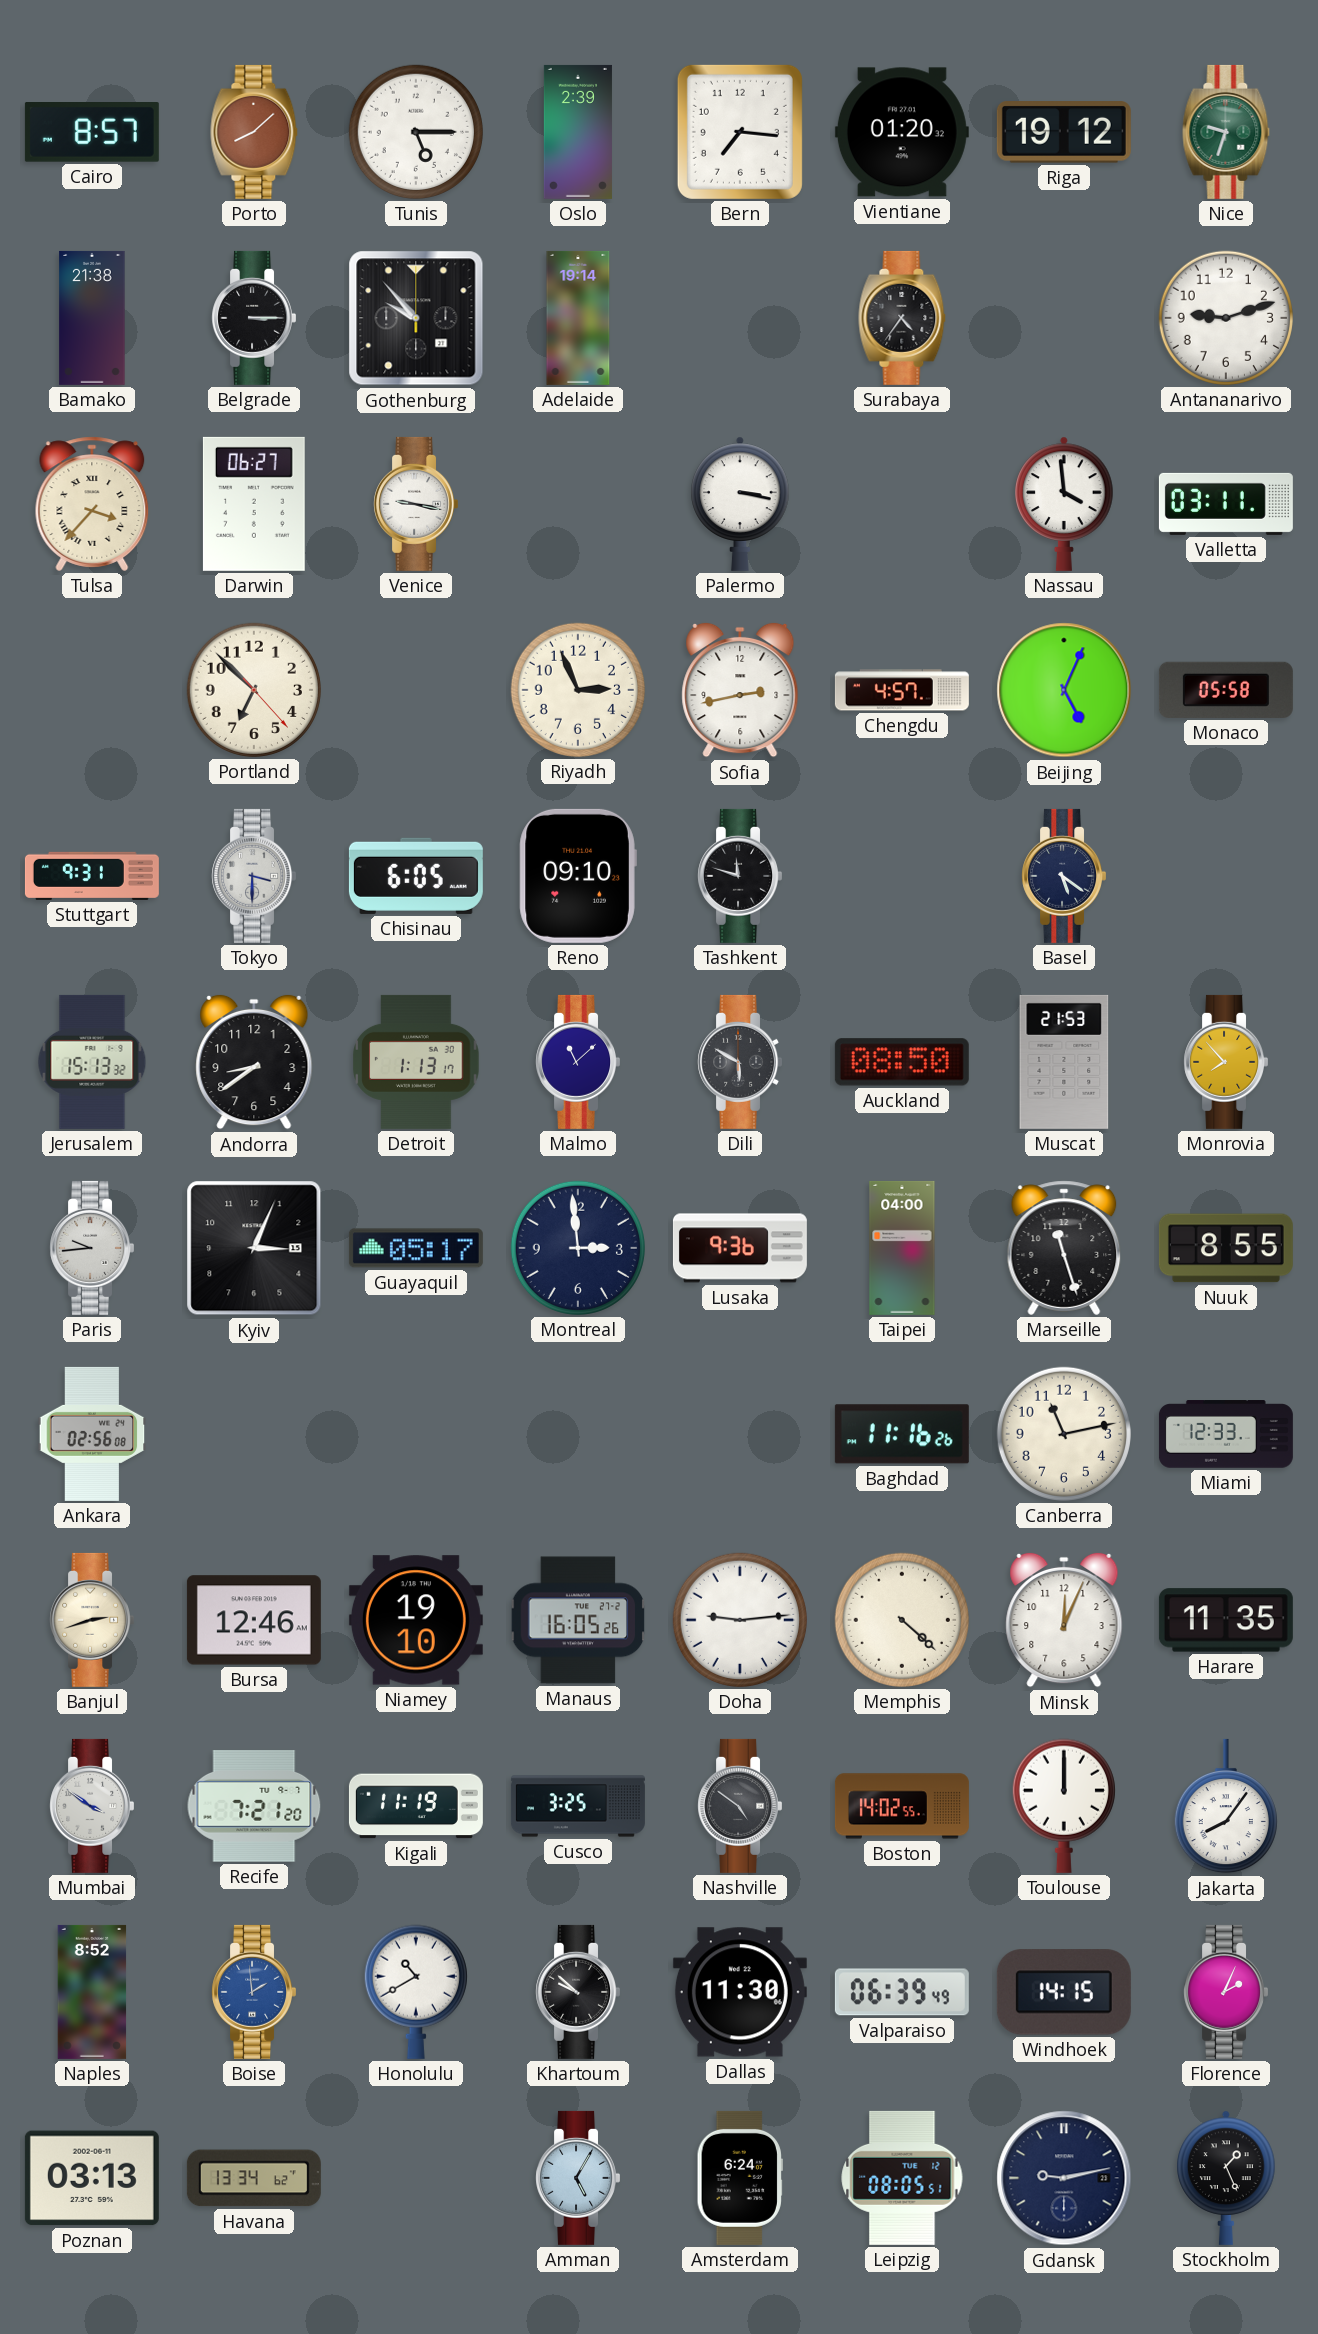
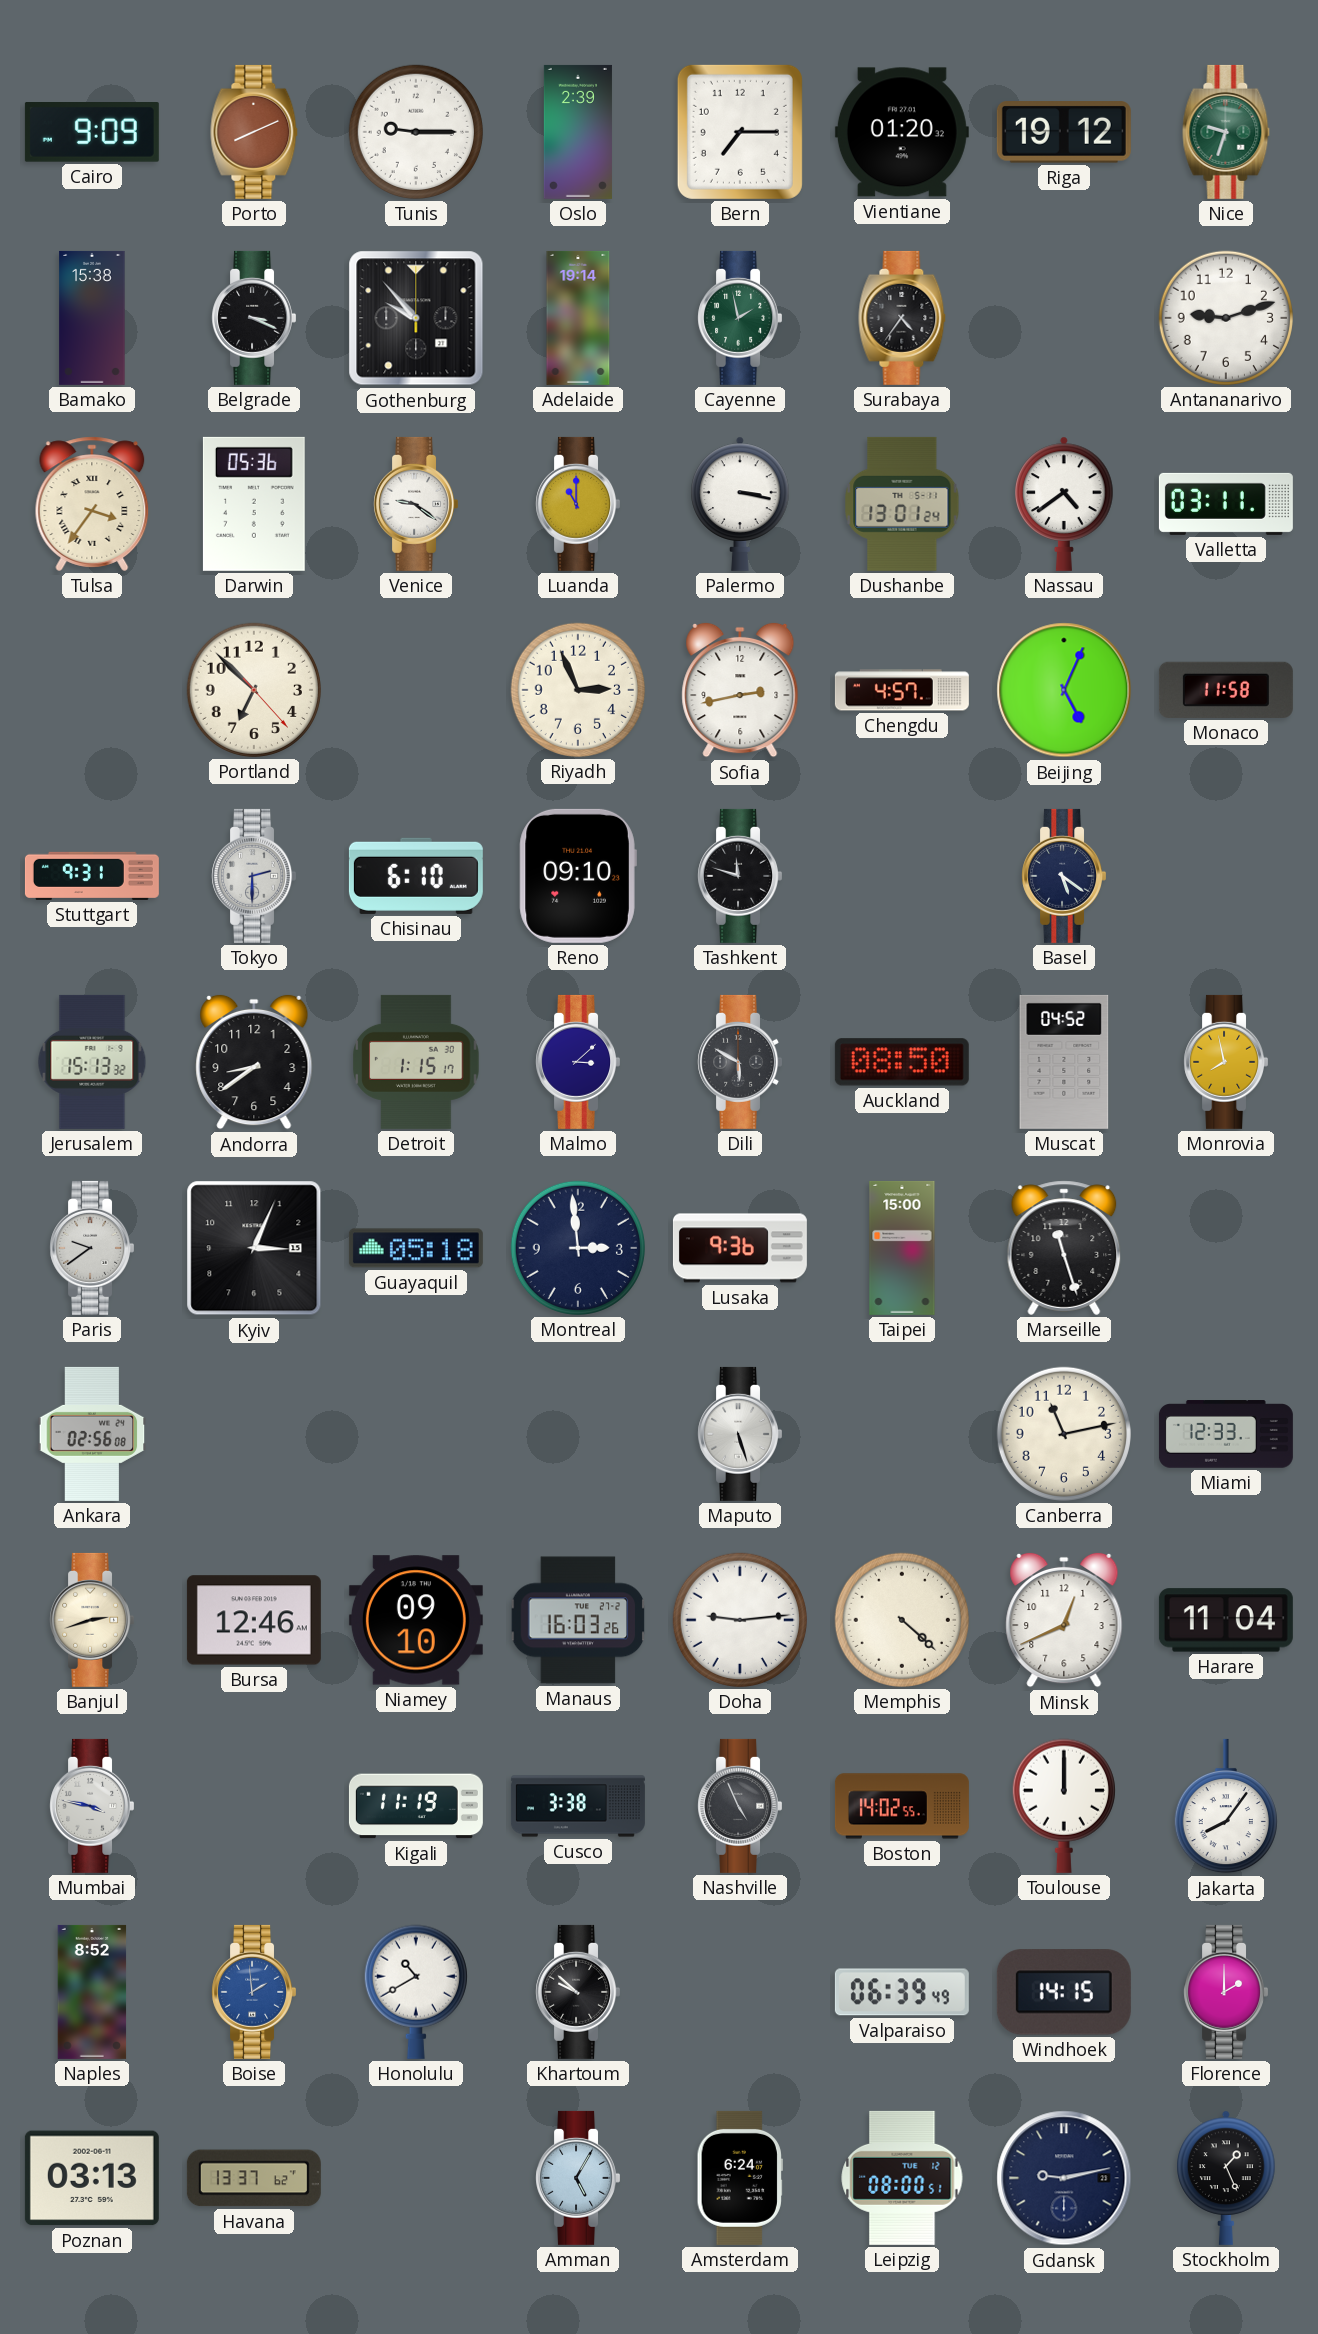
Cairo: 8:57 -> 9:09 (92, 133)
Porto: 8:08 -> 8:11 (254, 132)
Tunis: 5:15 -> 9:15 (416, 132)
Bern: 7:16 -> 7:15 (740, 132)
Bamako: 21:38 -> 15:38 (92, 318)
Belgrade: 3:15 -> 3:19 (253, 318)
Cayenne: none -> 1:58 (739, 318)
Tulsa: 3:37 -> 3:36 (92, 504)
Darwin: 06:27 -> 05:36 (254, 504)
Venice: 9:17 -> 9:21 (415, 504)
Luanda: none -> 11:00 (577, 504)
Dushanbe: none -> 13:01 (902, 504)
Nassau: 3:59 -> 4:39 (1064, 504)
Monaco: 05:58 -> 11:58 (1226, 690)
Tokyo: 3:30 -> 2:30 (253, 876)
Chisinau: 6:05 -> 6:10 (416, 876)
Detroit: 1:13 -> 1:15 (416, 1062)
Malmo: 11:08 -> 3:08 (577, 1062)
Muscat: 21:53 -> 04:52 (1064, 1062)
Monrovia: 7:53 -> 7:58 (1225, 1062)
Paris: 9:44 -> 9:39 (91, 1248)
Guayaquil: 05:17 -> 05:18 (416, 1248)
Taipei: 04:00 -> 15:00 (902, 1248)
Nuuk: 8:55 -> none (1226, 1248)
Maputo: none -> 5:27 (739, 1434)
Baghdad: 11:16 -> none (902, 1434)
Niamey: 19:10 -> 09:10 (416, 1620)
Manaus: 16:05 -> 16:03 (578, 1620)
Minsk: 12:04 -> 12:41 (1064, 1620)
Harare: 11:35 -> 11:04 (1226, 1620)
Mumbai: 3:51 -> 3:47 (91, 1806)
Recife: 7:21 -> none (254, 1807)
Cusco: 3:25 -> 3:38 (578, 1806)
Nashville: 4:51 -> 4:56 (739, 1806)
Dallas: 11:30 -> none (740, 1992)
Florence: 2:04 -> 2:00 (1225, 1992)
Havana: 13:34 -> 13:37 (254, 2178)
Leipzig: 08:05 -> 08:00 (902, 2178)
